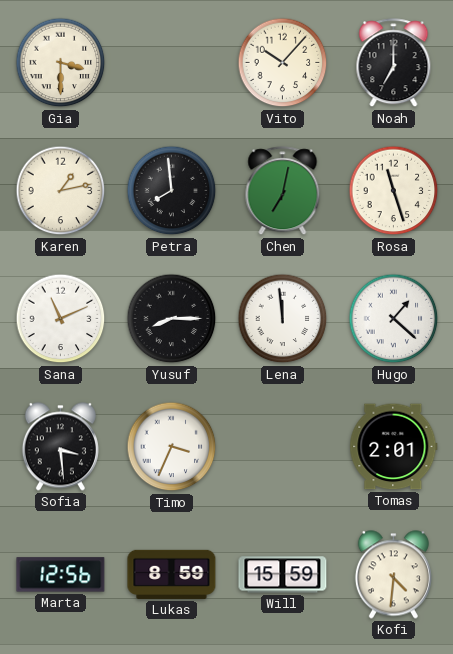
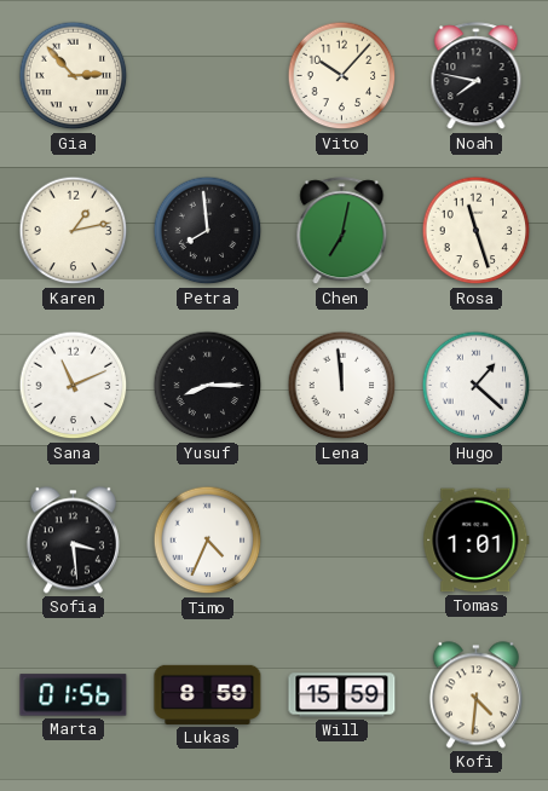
Gia: 3:30 -> 2:53 (74, 76)
Noah: 7:00 -> 7:47 (477, 76)
Timo: 3:34 -> 4:34 (208, 541)
Tomas: 2:01 -> 1:01 (477, 541)
Marta: 12:56 -> 01:56 (74, 695)
